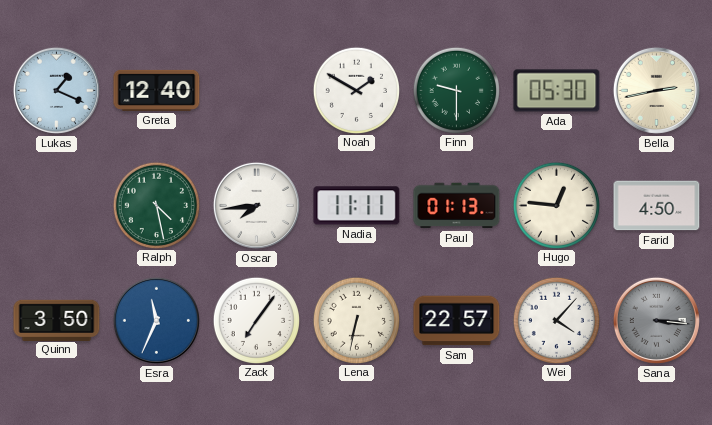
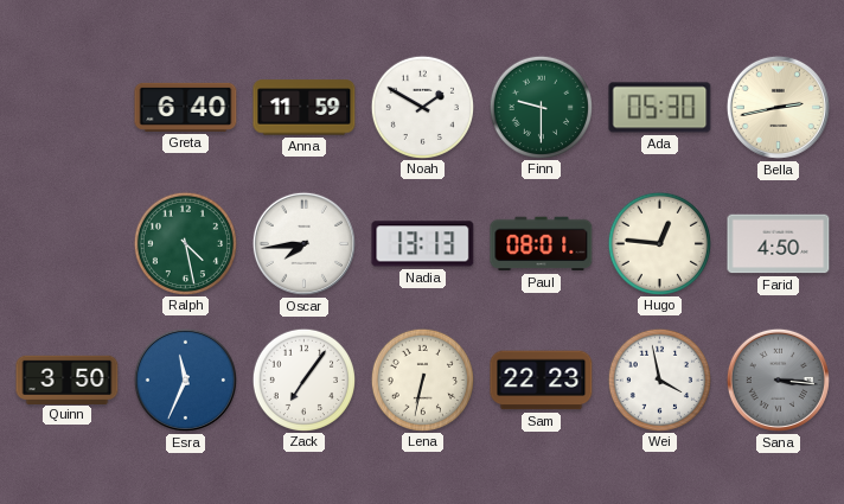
Lukas: 1:19 -> none (56, 90)
Greta: 12:40 -> 6:40 (186, 107)
Anna: none -> 11:59 (305, 108)
Nadia: 11:11 -> 13:13 (423, 244)
Paul: 01:13 -> 08:01 (542, 244)
Sam: 22:57 -> 22:23 (542, 381)
Wei: 4:07 -> 3:58 (659, 379)
